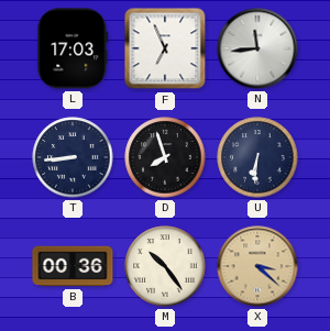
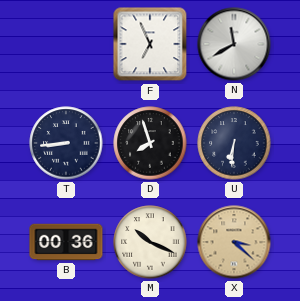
L: 17:03 -> none (73, 48)
N: 11:44 -> 11:40 (234, 44)
M: 10:24 -> 10:19 (150, 242)
